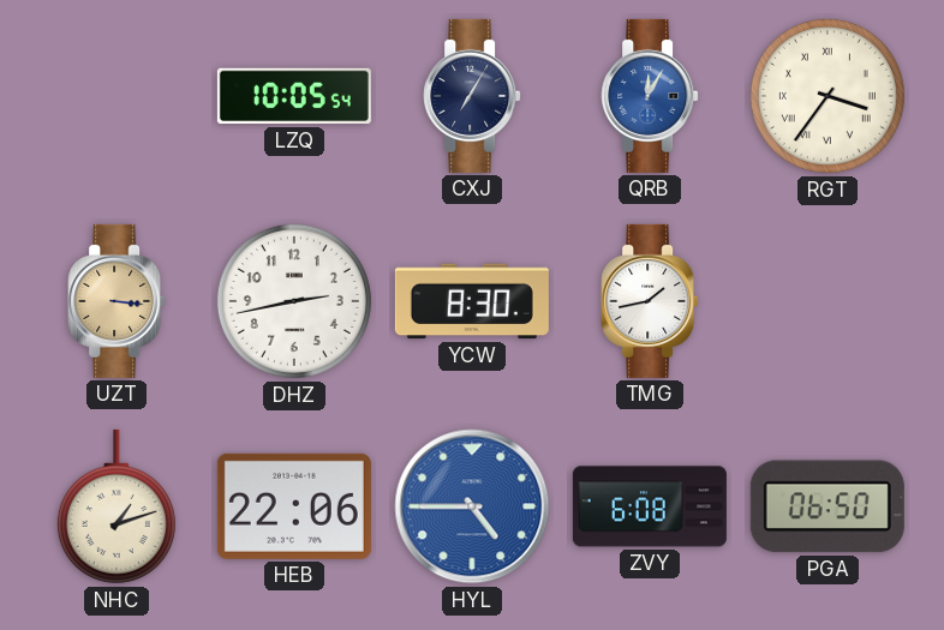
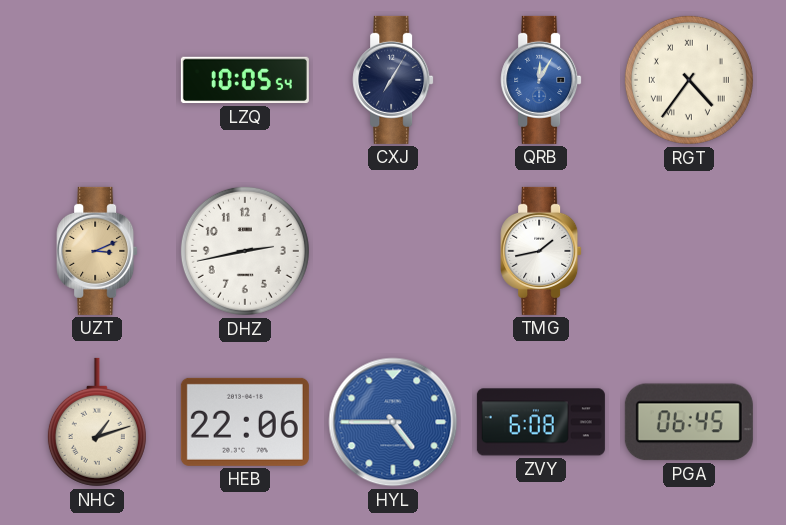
RGT: 3:36 -> 4:36 (689, 80)
UZT: 3:16 -> 3:11 (97, 251)
YCW: 8:30 -> none (472, 301)
PGA: 06:50 -> 06:45 (689, 422)
